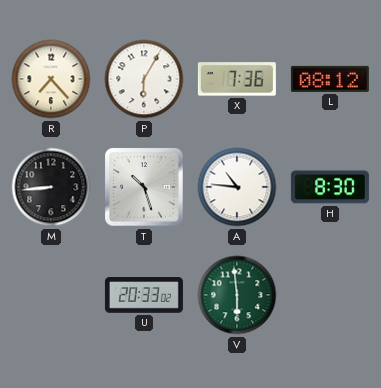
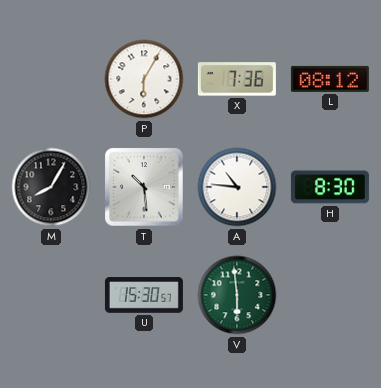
R: 7:23 -> none (51, 79)
M: 8:44 -> 8:05 (51, 187)
T: 10:27 -> 10:29 (144, 187)
U: 20:33 -> 15:30 (144, 295)
